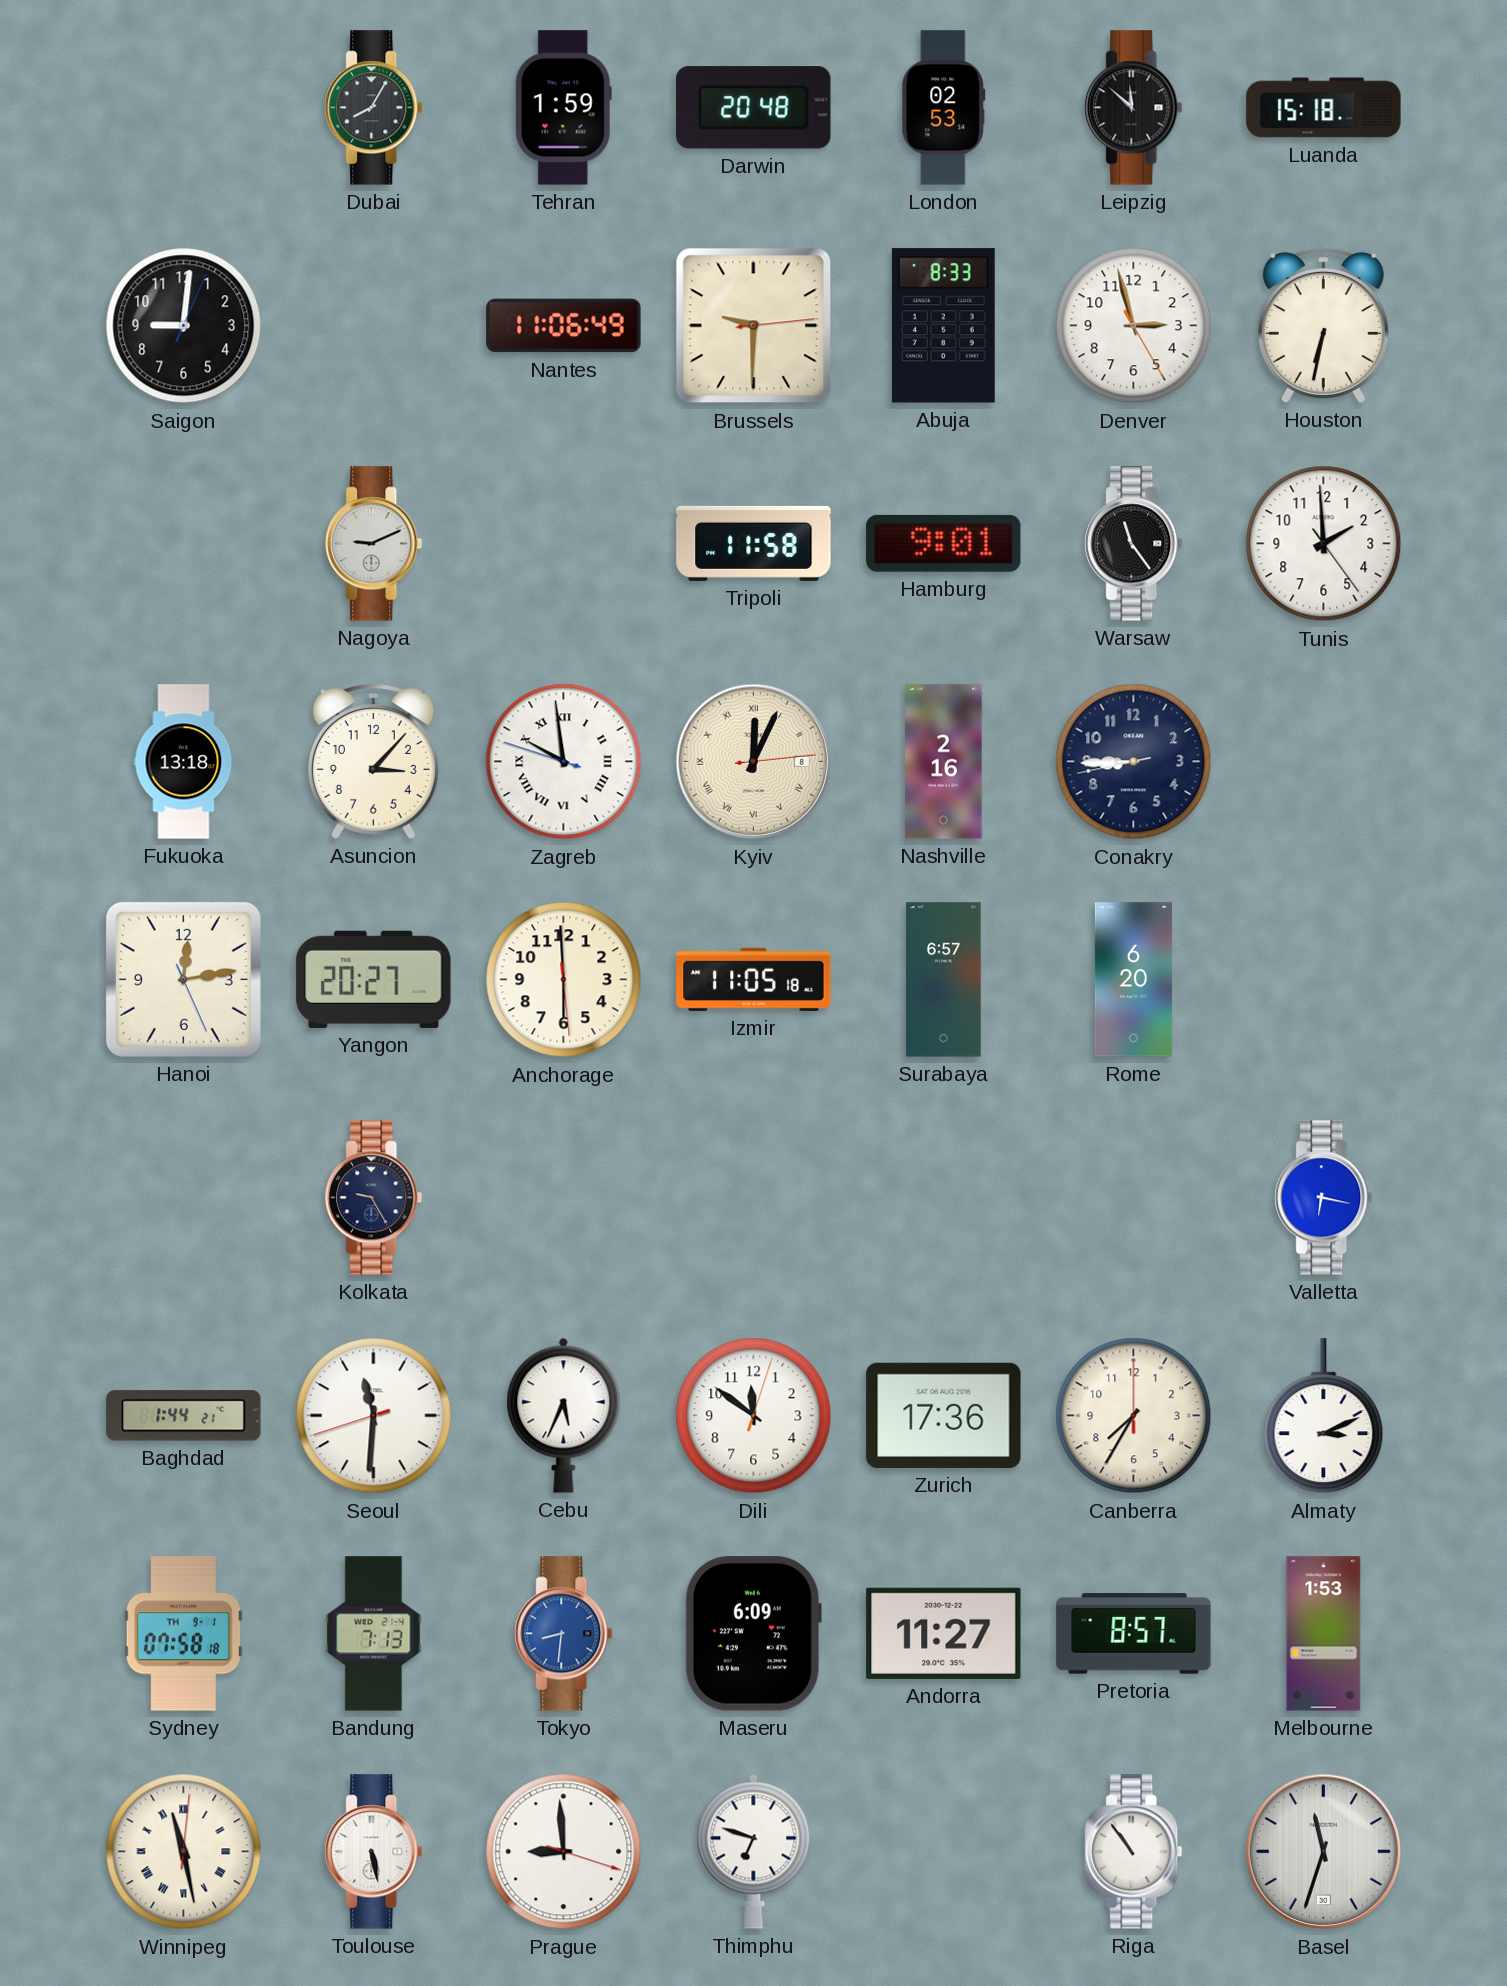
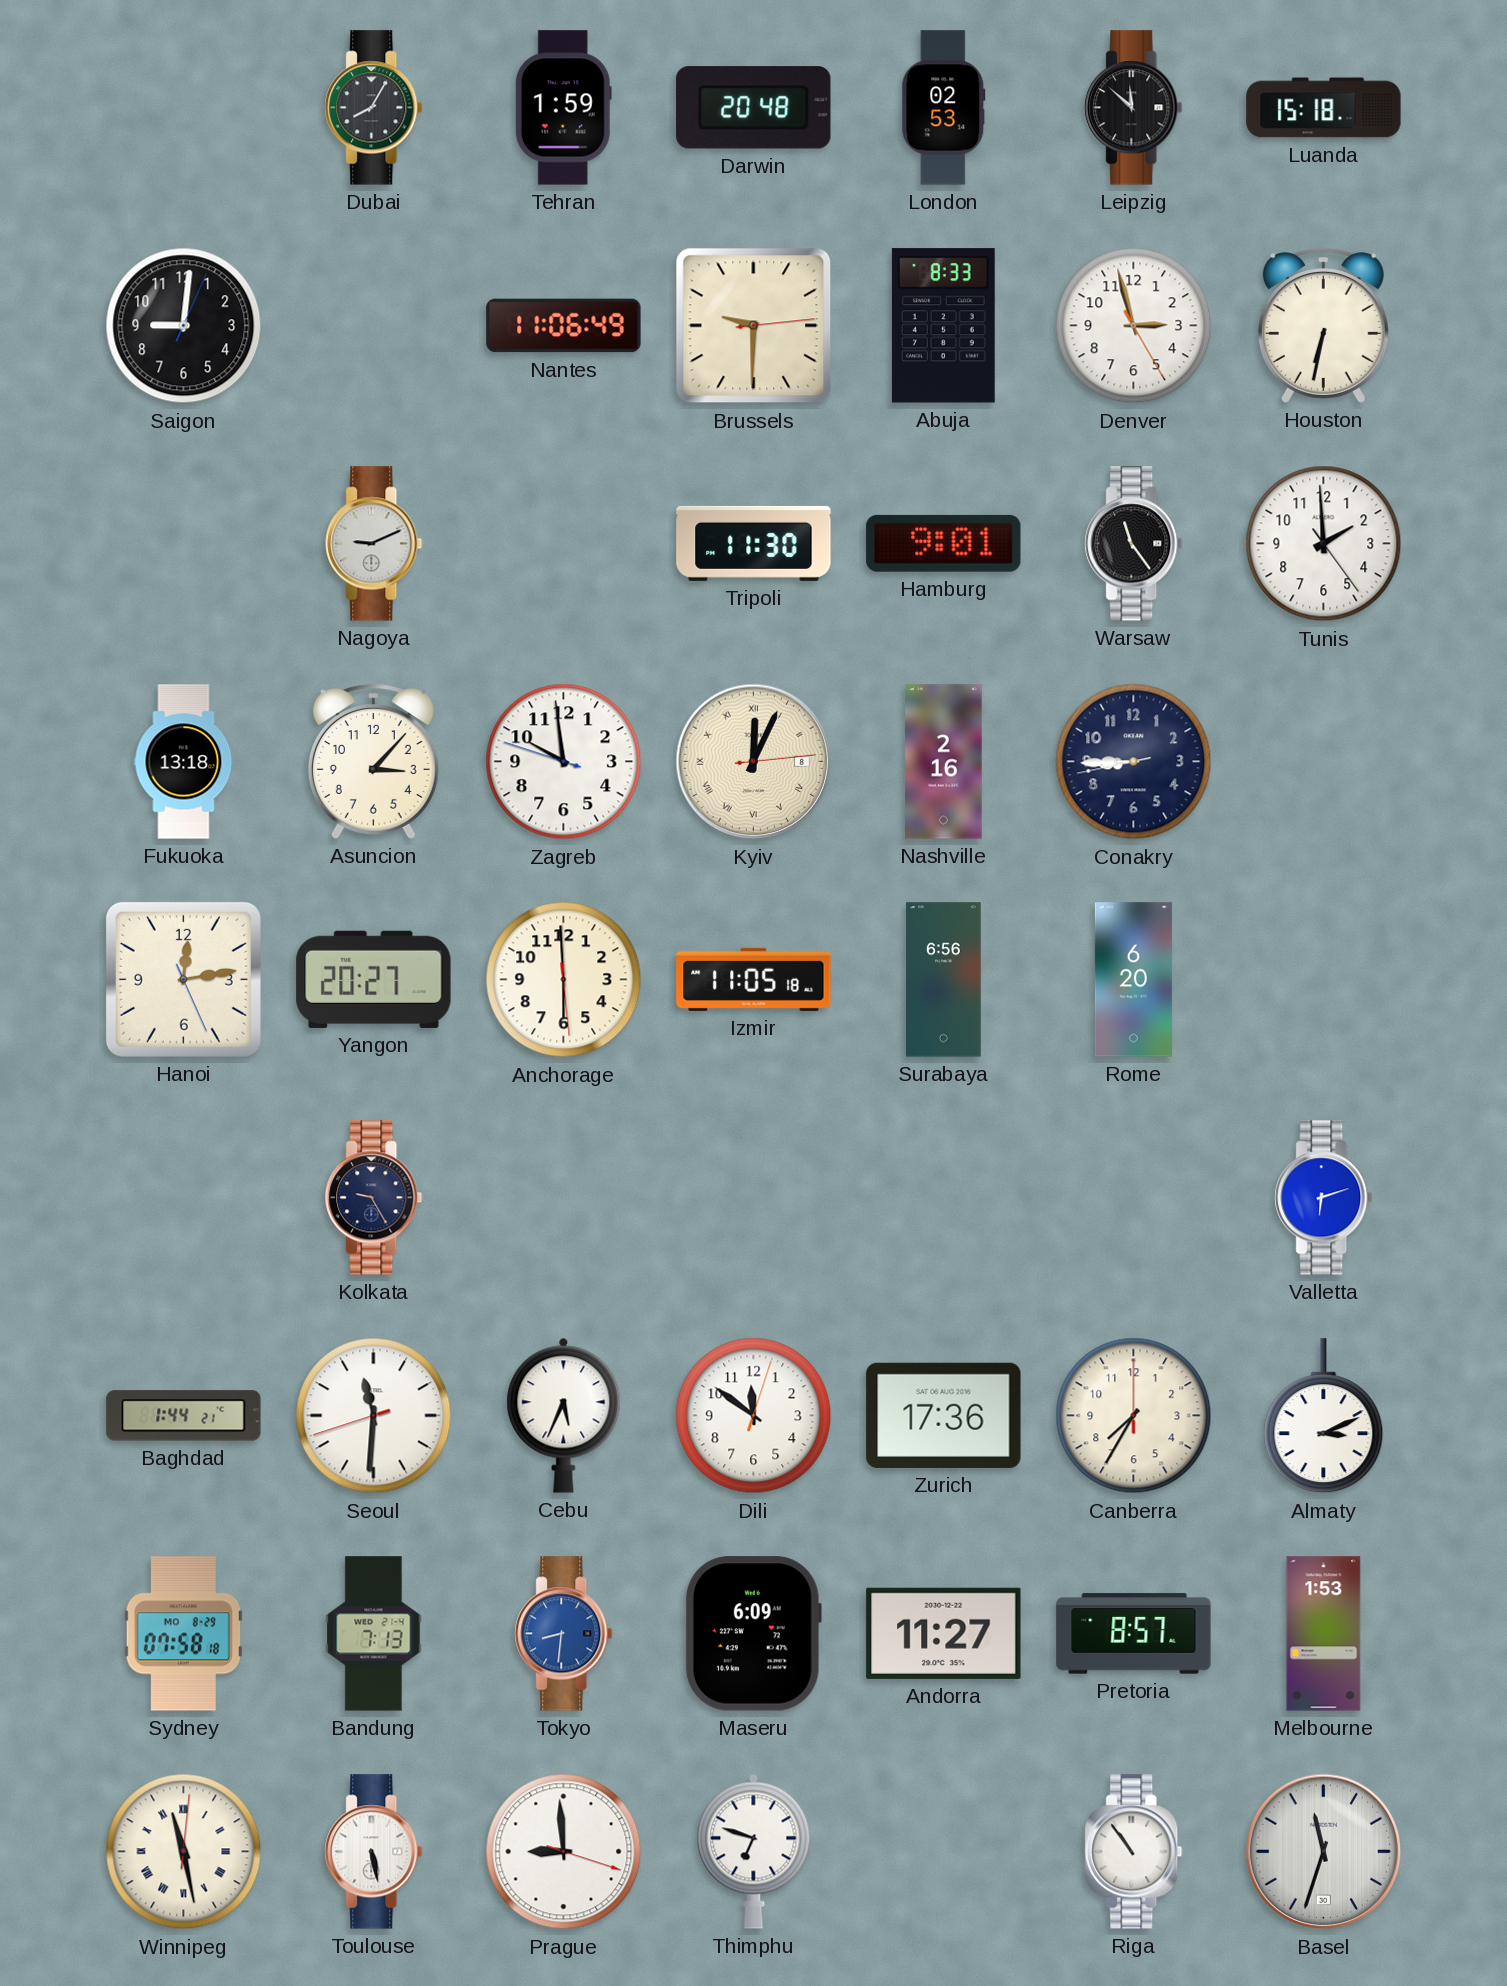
Tripoli: 11:58 -> 11:30 (754, 543)
Zagreb numerals: Roman -> Arabic (564, 762)
Surabaya: 6:57 -> 6:56 (944, 980)
Valletta: 6:17 -> 6:12 (1324, 1198)
Sydney date: TH 9-1 -> MO 8-29 (183, 1634)
